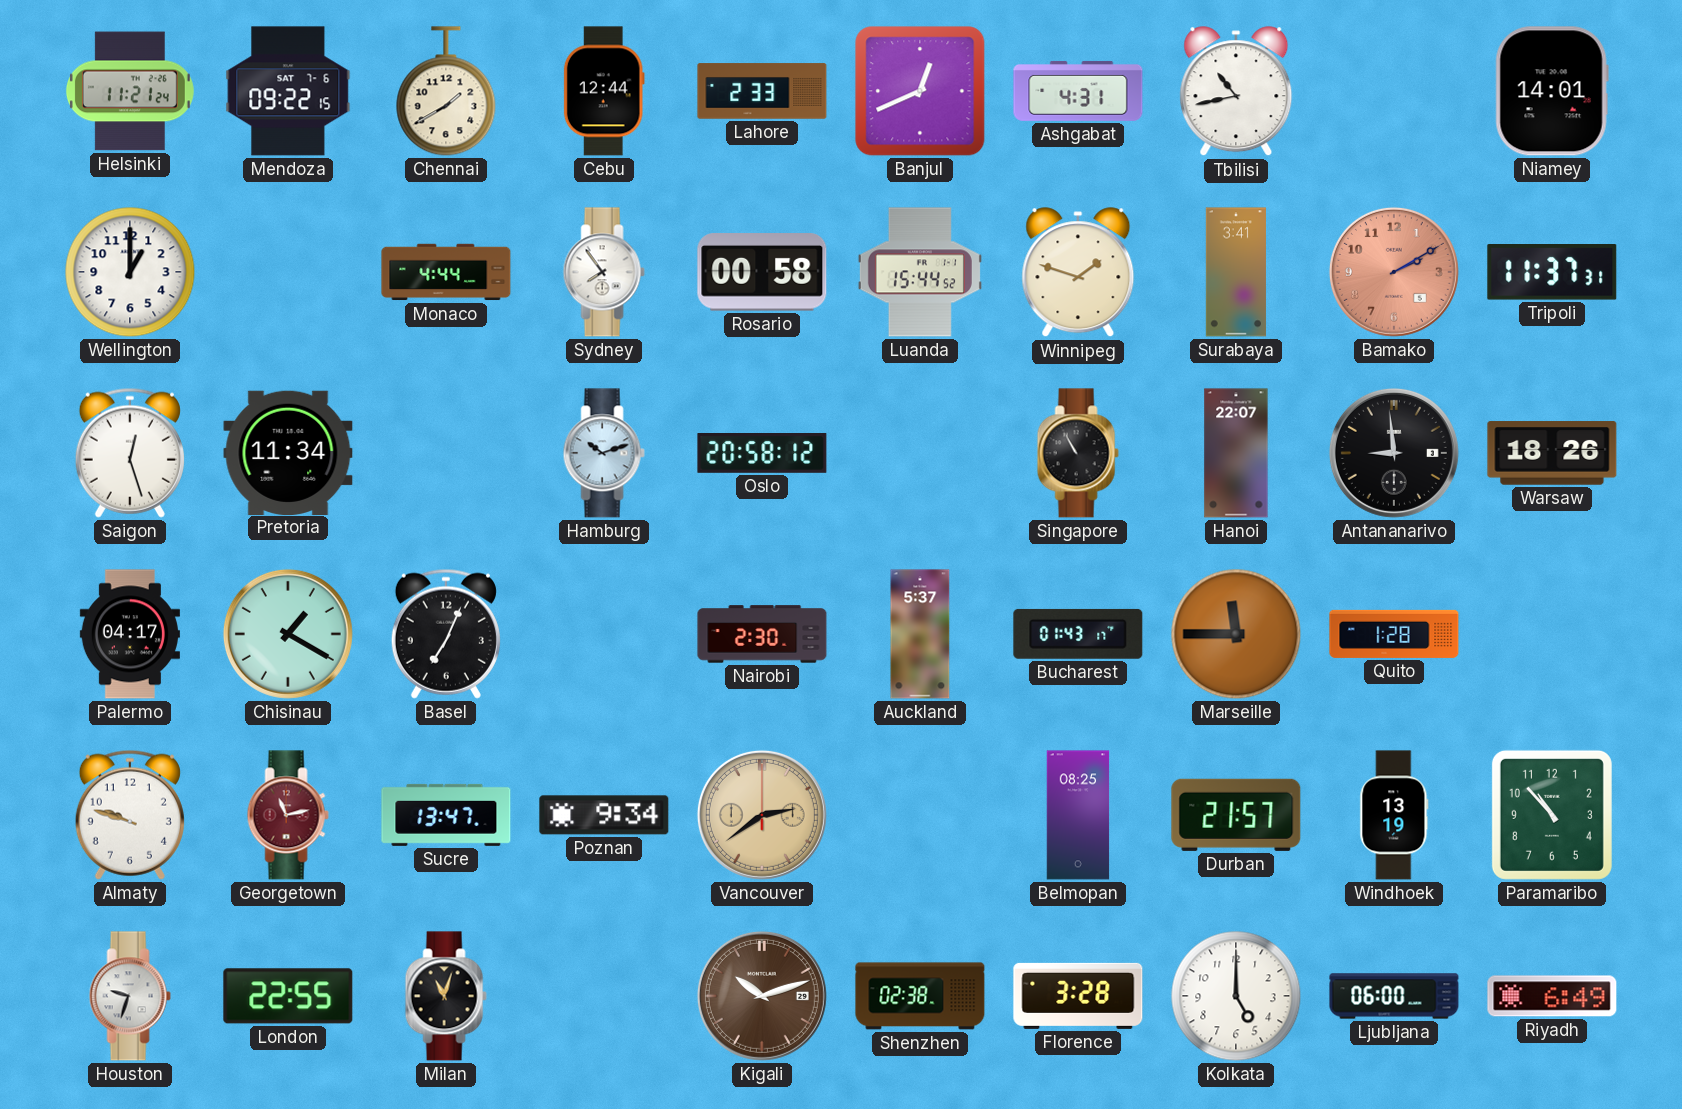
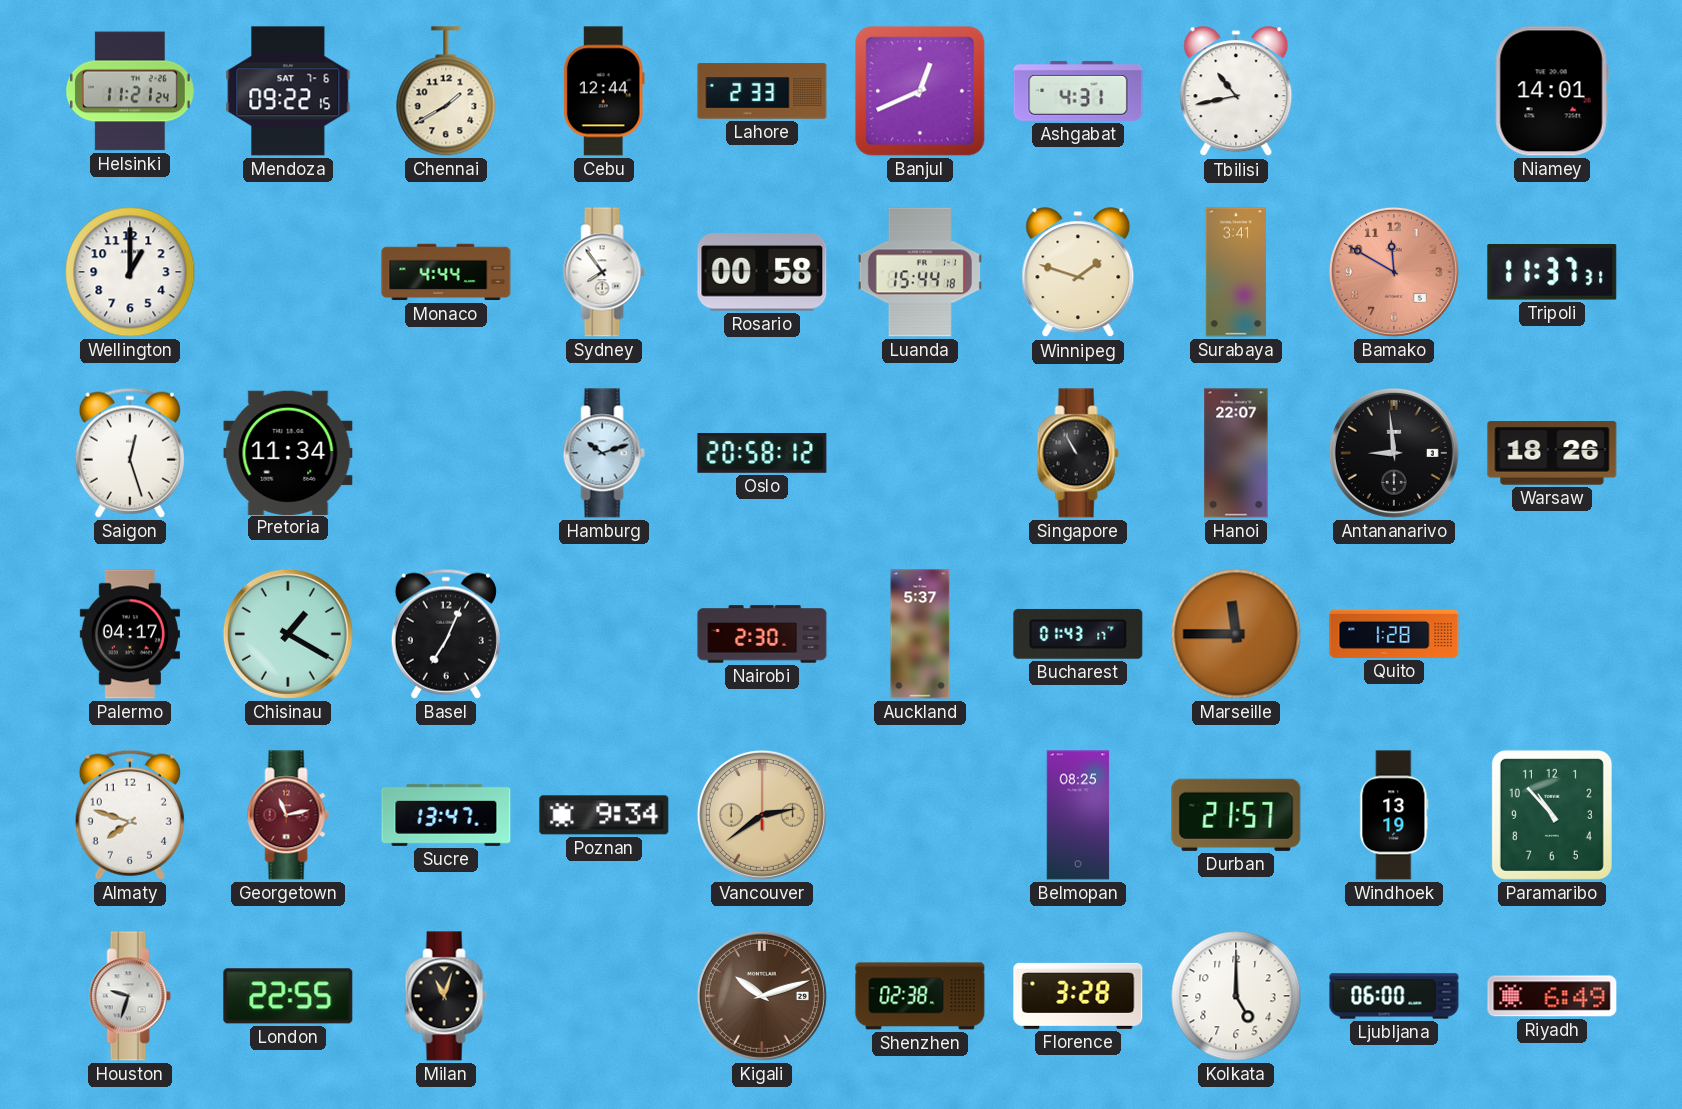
Luanda: 15:44:52 -> 15:44:18 (920, 272)
Bamako: 2:10 -> 11:50 (1394, 272)
Almaty: 9:48 -> 7:48 (130, 815)
